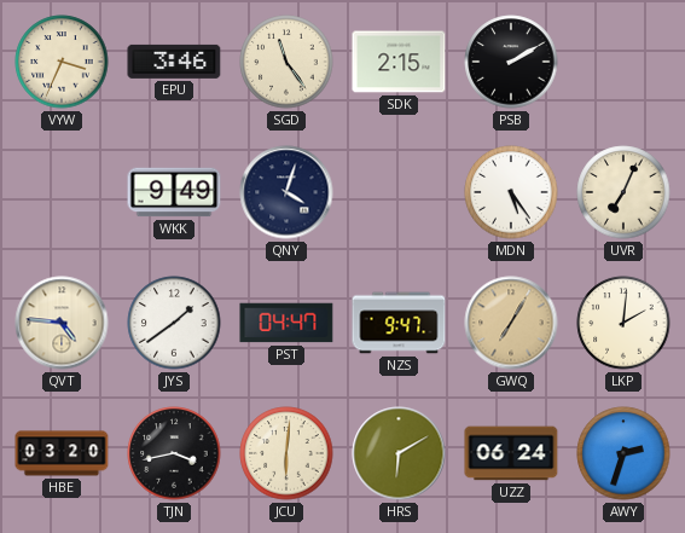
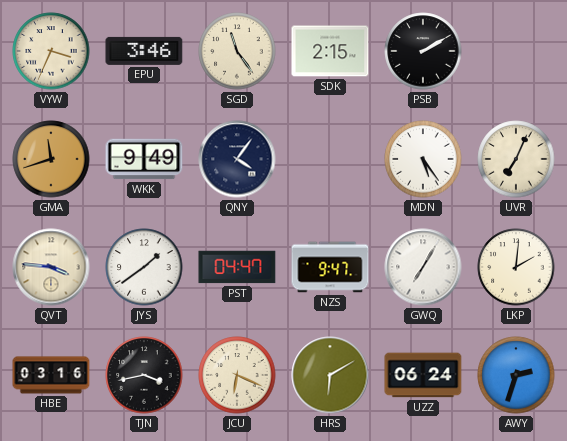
GMA: none -> 11:42 (51, 159)
QNY: 4:03 -> 4:06 (237, 159)
QVT: 4:46 -> 3:46 (51, 267)
GWQ dial: champagne -> white (423, 267)
HBE: 03:20 -> 03:16 (51, 375)
JCU: 6:01 -> 6:19 (237, 375)
